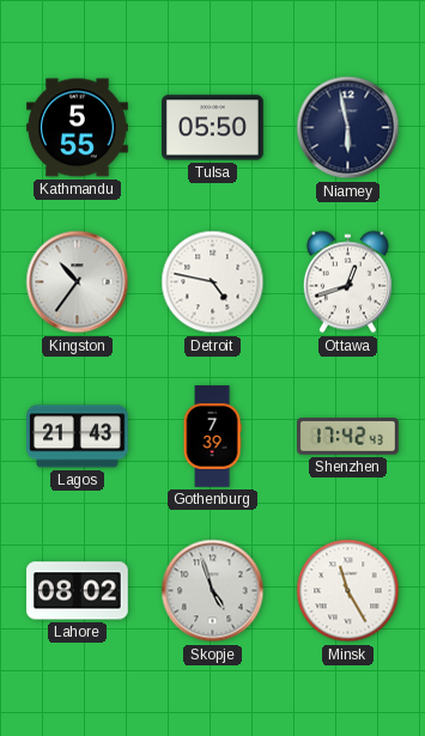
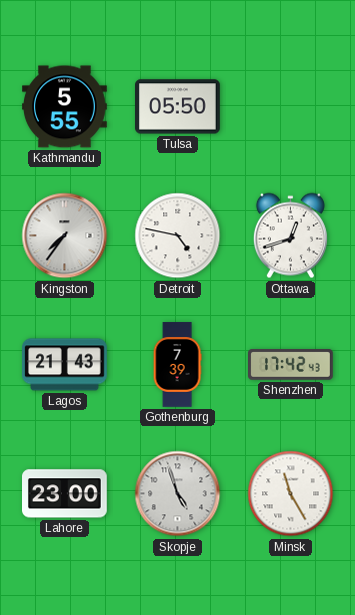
Niamey: 5:58 -> none (348, 128)
Kingston: 10:36 -> 7:36 (65, 236)
Lahore: 08:02 -> 23:00 (65, 494)
